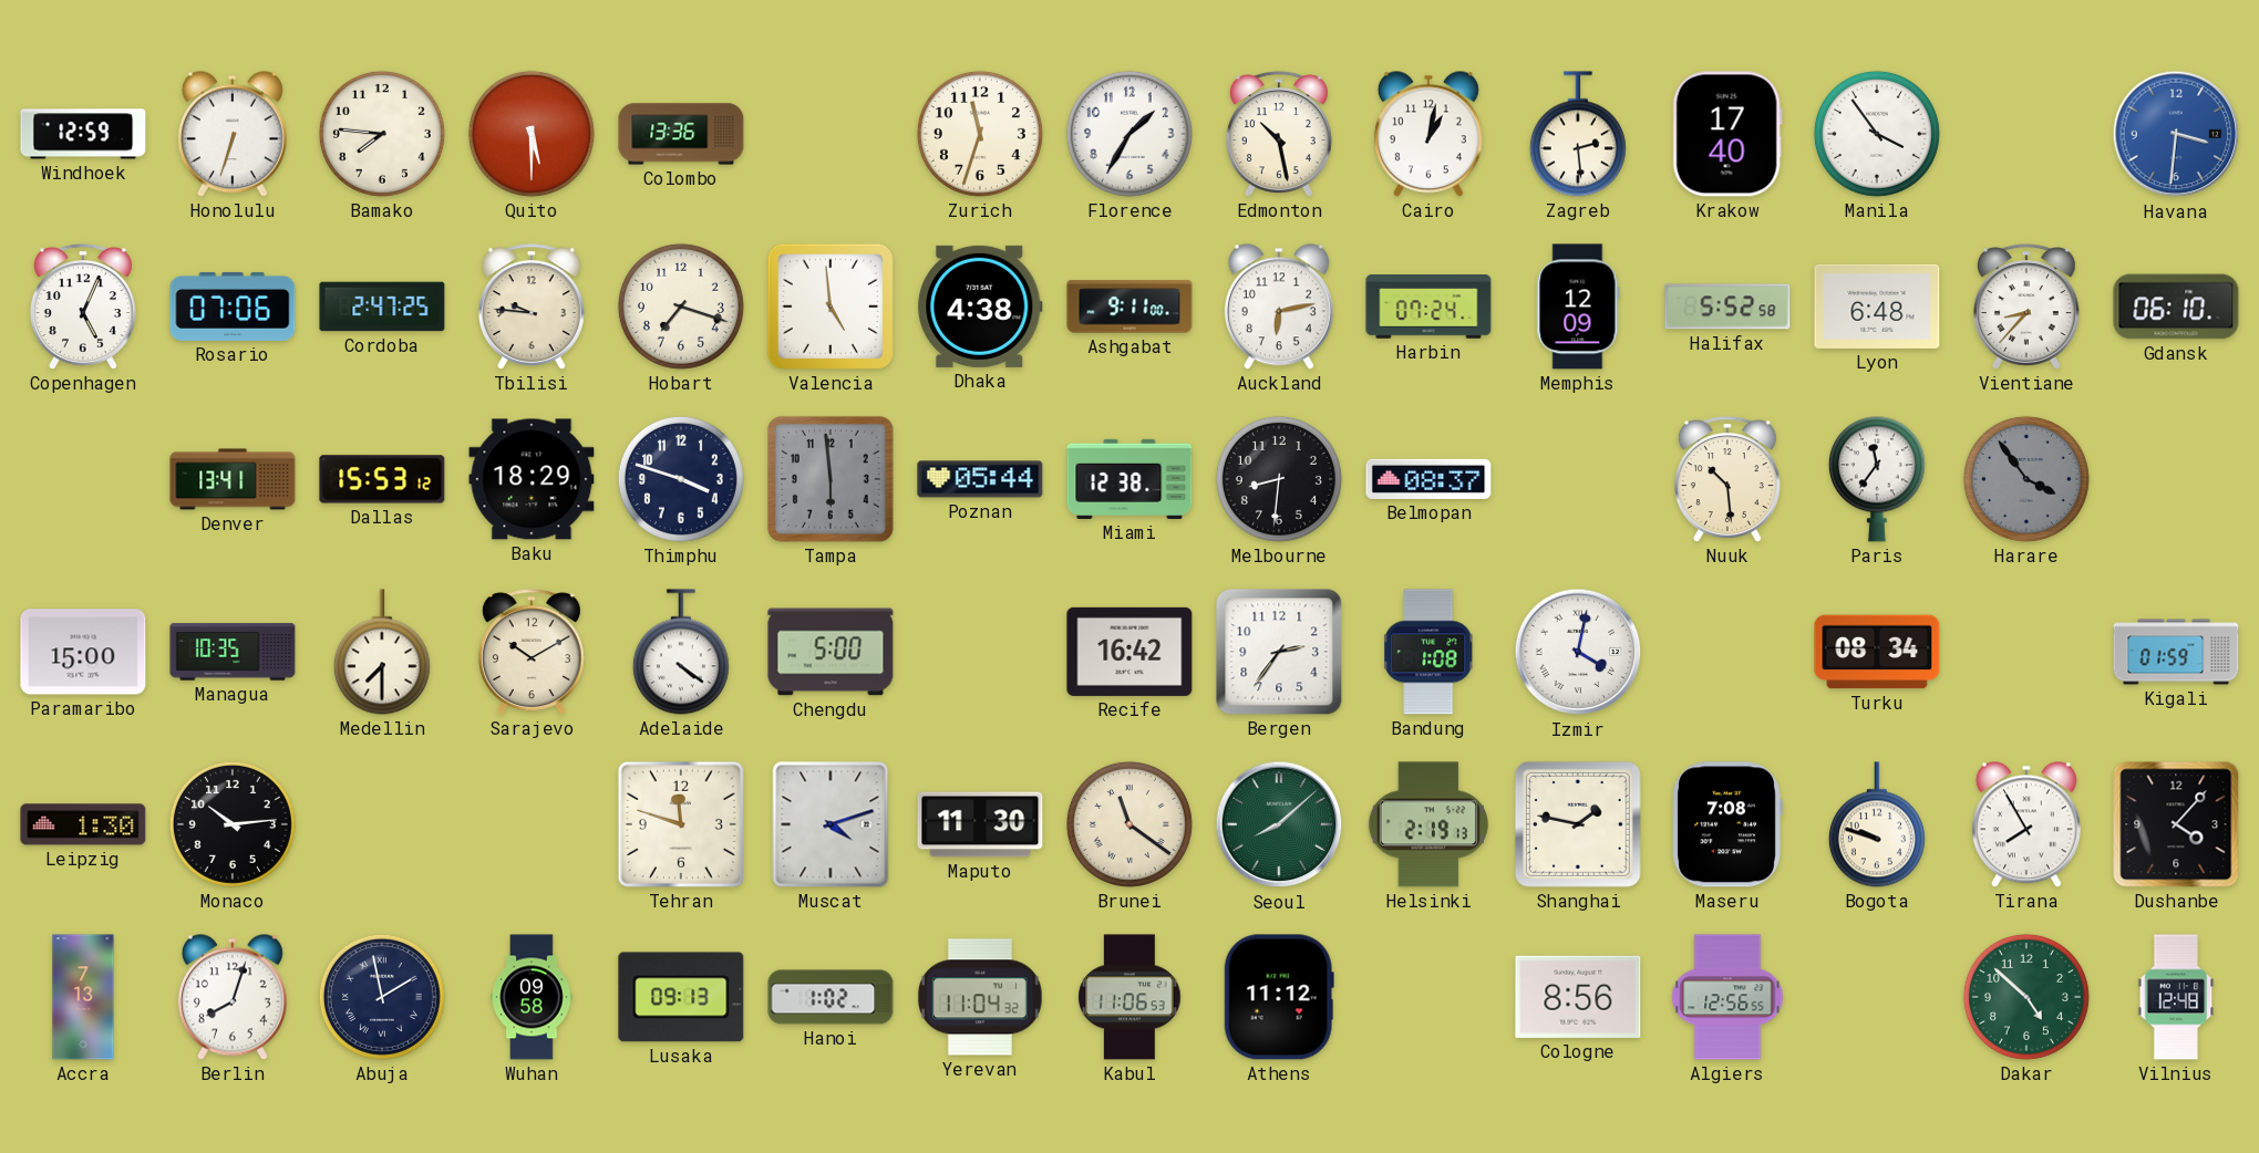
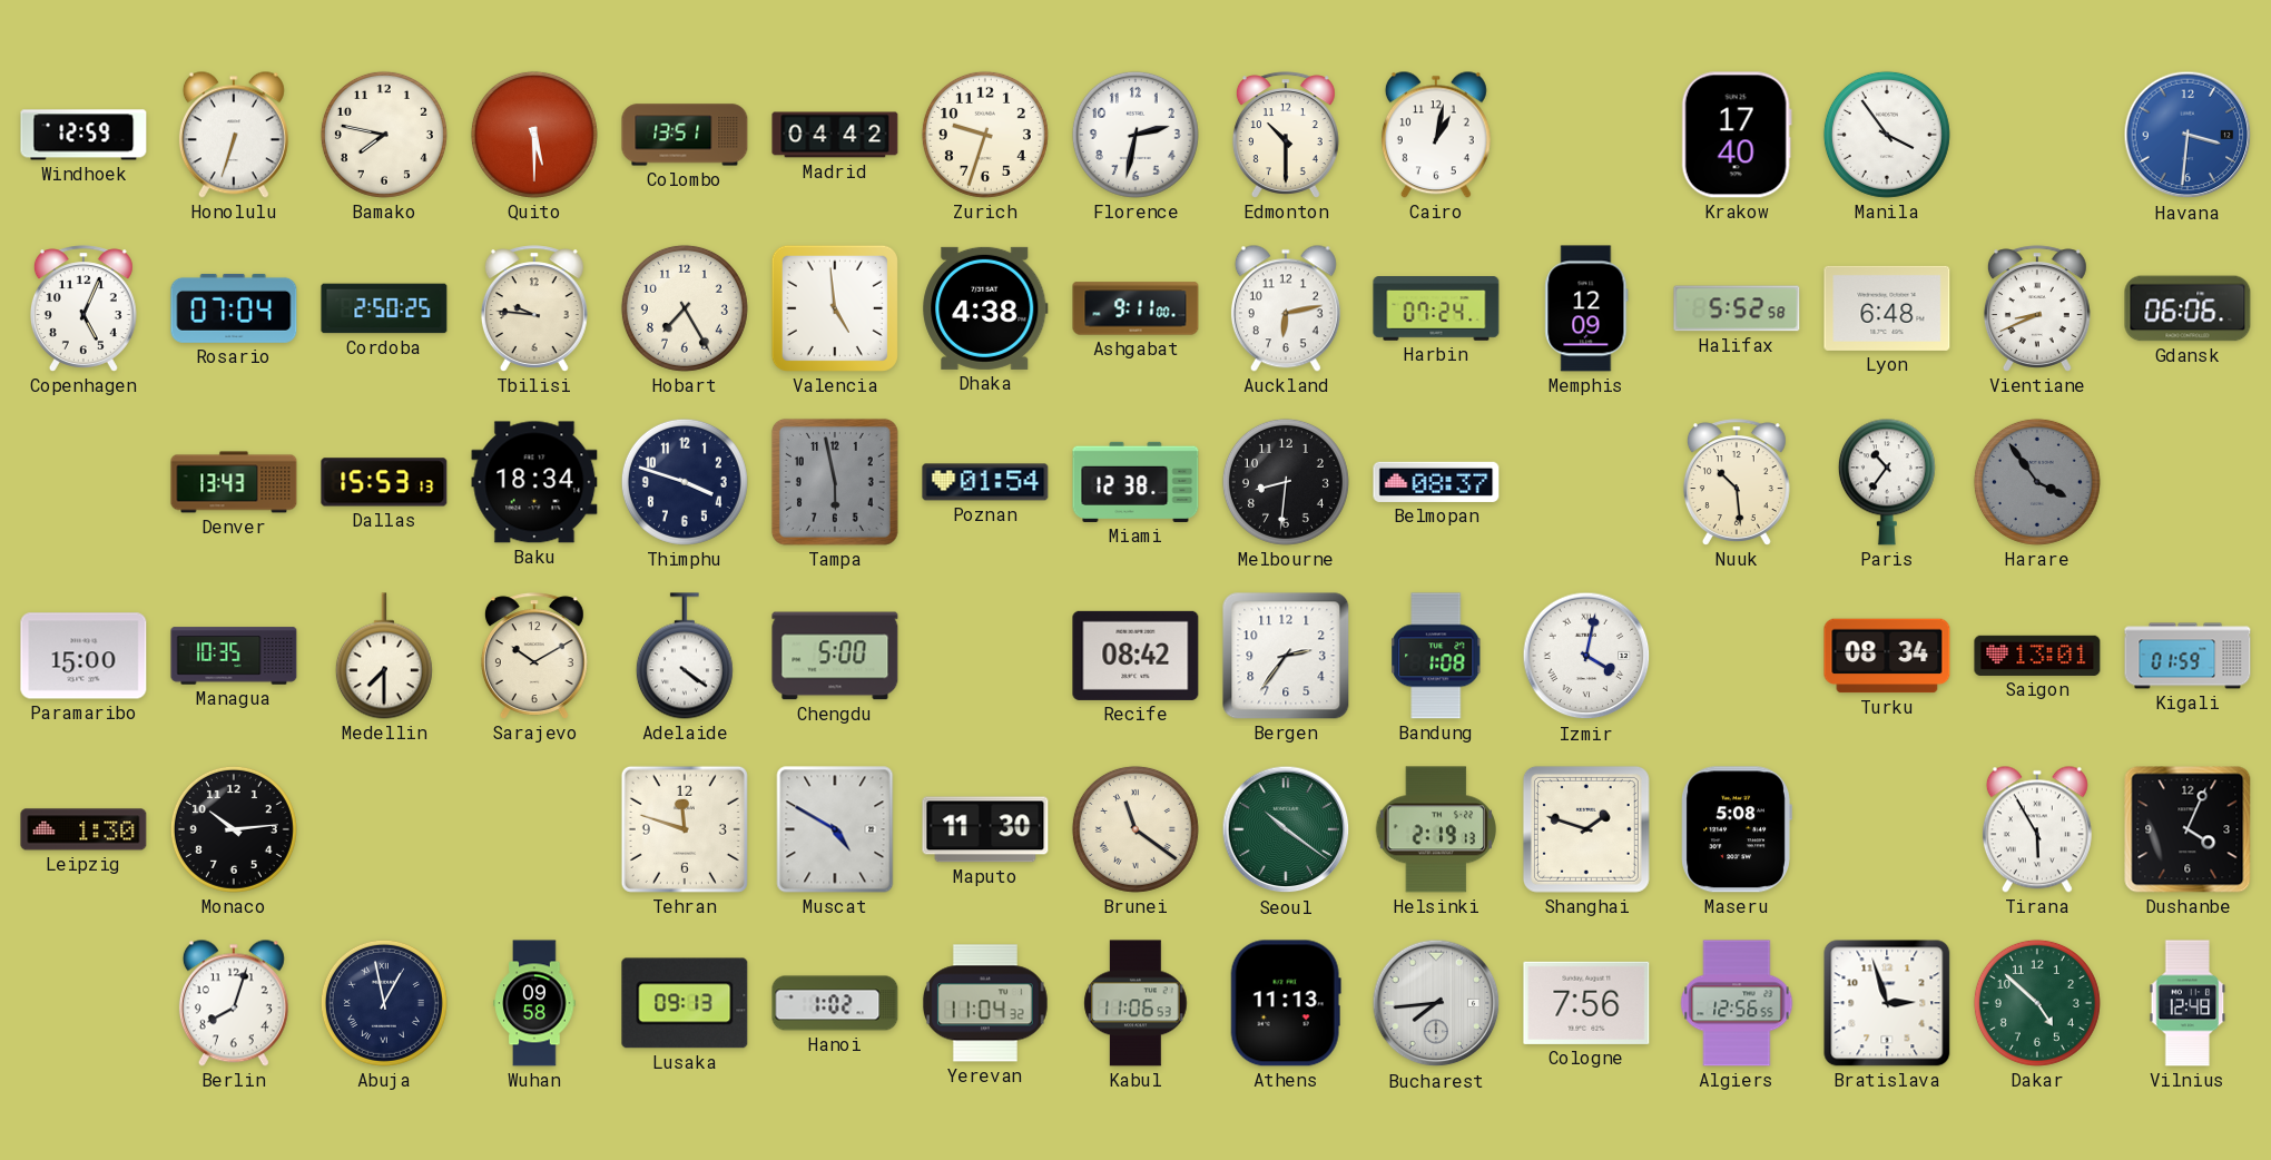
Bamako: 7:46 -> 7:47 (384, 135)
Colombo: 13:36 -> 13:51 (685, 135)
Madrid: none -> 04:42 (835, 135)
Zurich: 11:33 -> 9:33 (985, 135)
Florence: 1:35 -> 2:32 (1135, 135)
Edmonton: 10:28 -> 10:30 (1286, 135)
Zagreb: 2:29 -> none (1578, 134)
Rosario: 07:06 -> 07:04 (234, 308)
Cordoba: 2:47 -> 2:50 (384, 308)
Hobart: 7:18 -> 7:25 (685, 308)
Vientiane: 8:37 -> 8:41 (2037, 308)
Gdansk: 06:10 -> 06:06 (2188, 308)
Denver: 13:41 -> 13:43 (234, 482)
Dallas: 15:53:12 -> 15:53:13 (384, 482)
Baku: 18:29 -> 18:34 (534, 482)
Tampa: 5:59 -> 5:58 (835, 482)
Poznan: 05:44 -> 01:54 (985, 482)
Paris: 11:36 -> 10:36 (1887, 482)
Recife: 16:42 -> 08:42 (1135, 656)
Saigon: none -> 13:01 (2037, 656)
Muscat: 4:12 -> 4:50 (835, 829)
Seoul: 8:08 -> 10:21 (1286, 829)
Shanghai: 1:47 -> 1:48 (1586, 829)
Maseru: 7:08 -> 5:08 (1737, 829)
Bogota: 9:48 -> none (1877, 824)
Tirana: 7:55 -> 5:55 (2037, 829)
Dushanbe: 4:07 -> 4:04 (2188, 829)
Accra: 7:13 -> none (83, 997)
Abuja: 1:58 -> 12:58 (384, 1003)
Athens: 11:12 -> 11:13 (1286, 1003)
Bucharest: none -> 7:44 (1436, 1003)
Cologne: 8:56 -> 7:56 (1586, 1003)
Bratislava: none -> 2:57 (1887, 1003)
